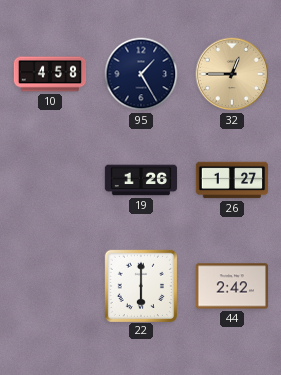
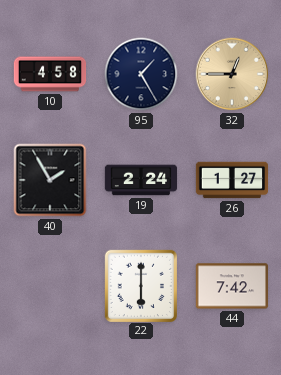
40: none -> 1:55 (50, 180)
19: 1:26 -> 2:24 (141, 180)
44: 2:42 -> 7:42 (231, 286)
